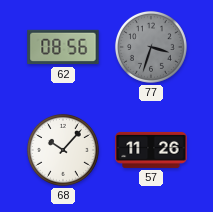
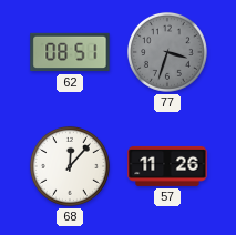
62: 08:56 -> 08:51 (70, 52)
68: 10:07 -> 12:07 (70, 166)
